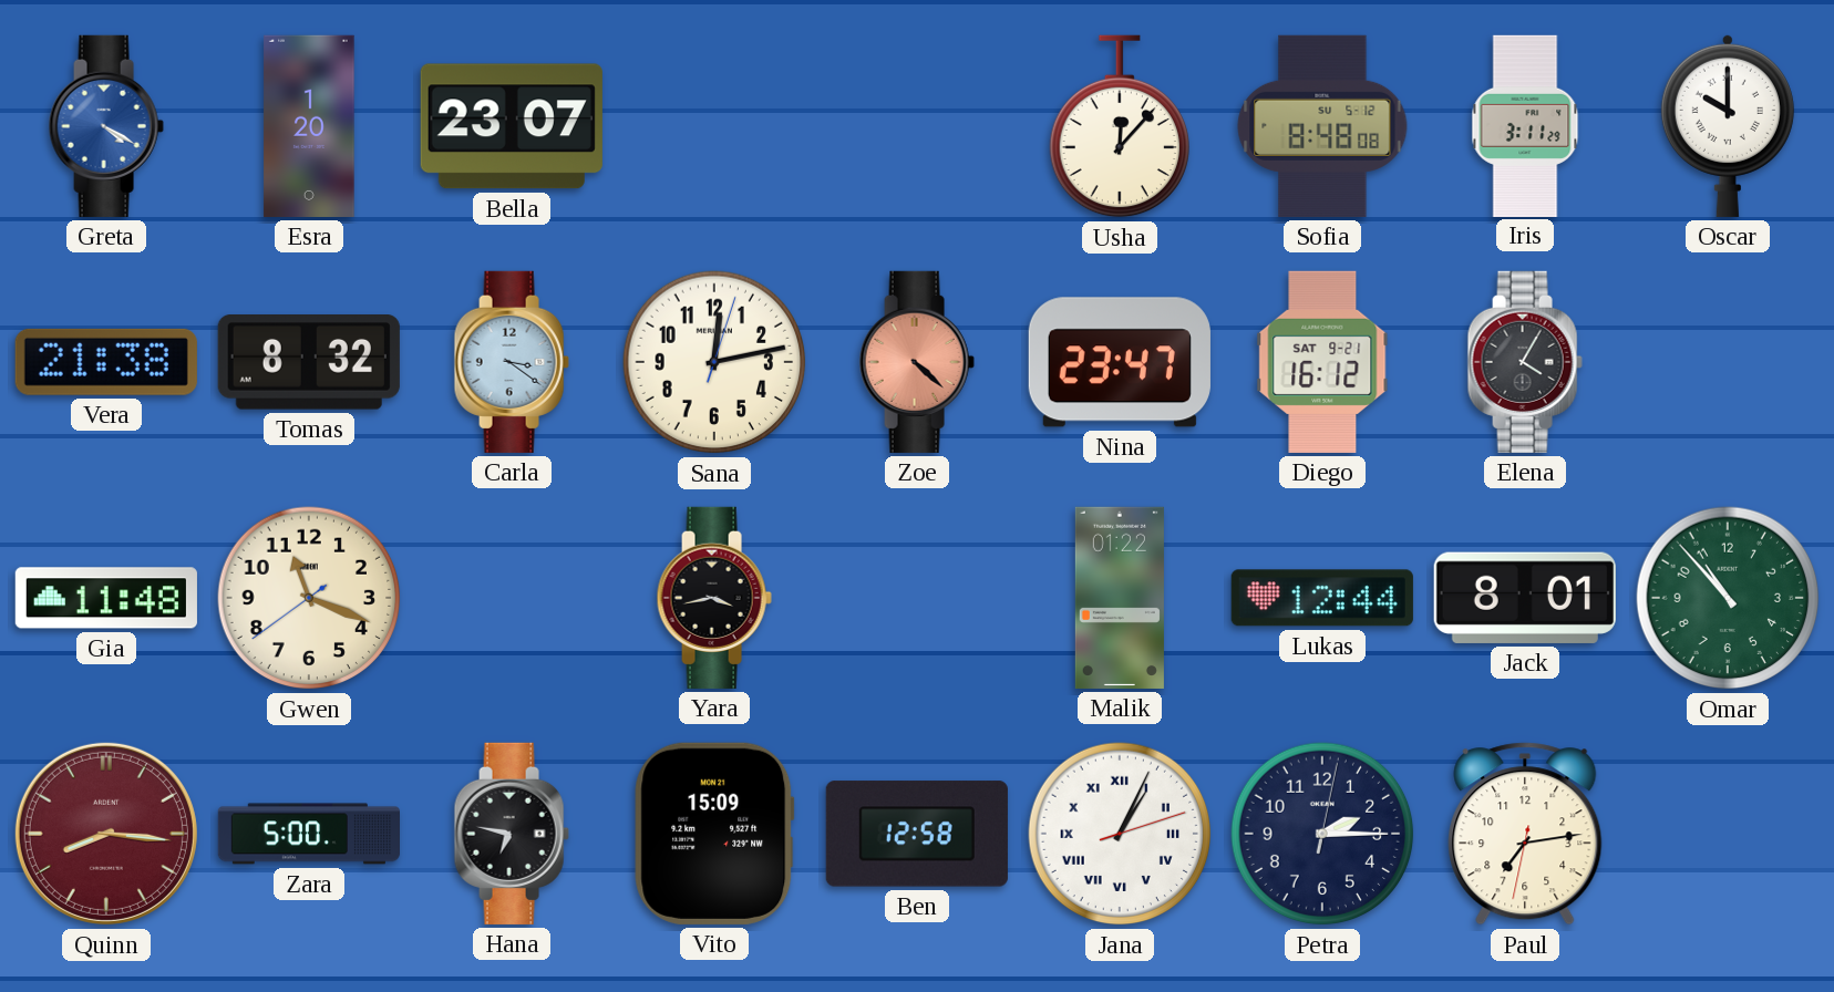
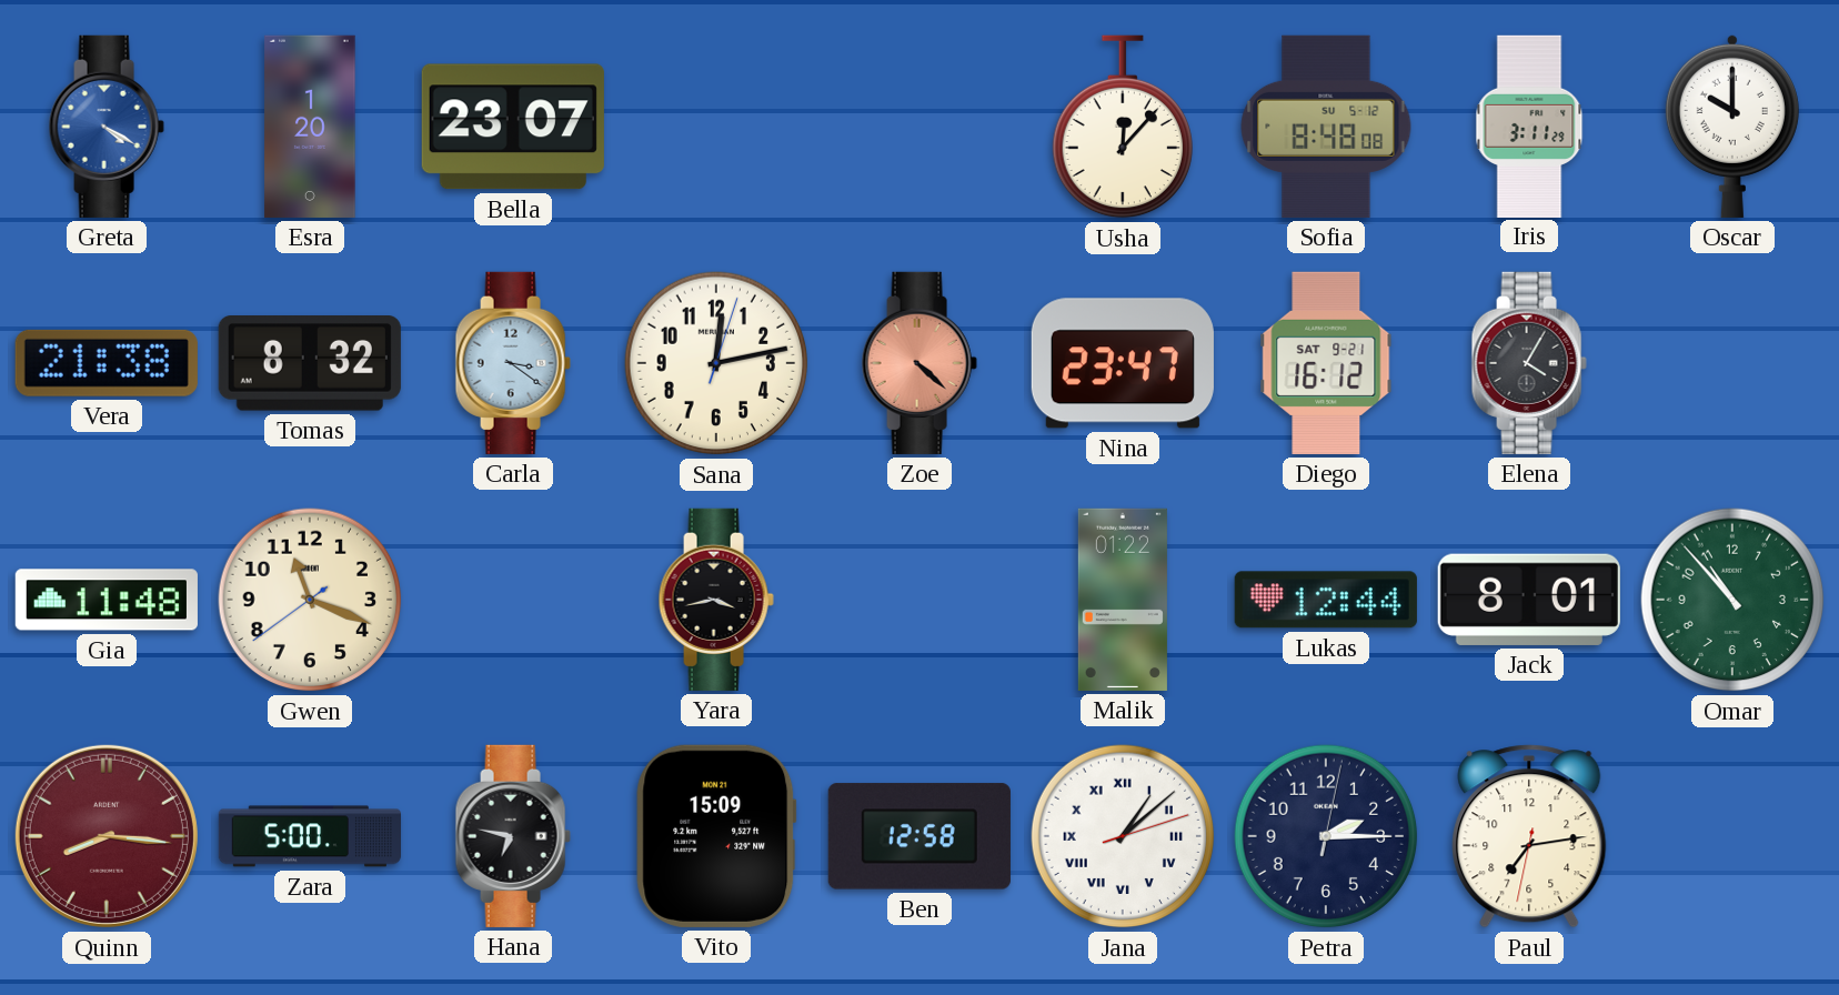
Jana: 1:04 -> 1:08 (1123, 836)
